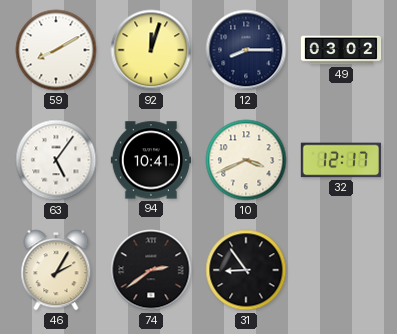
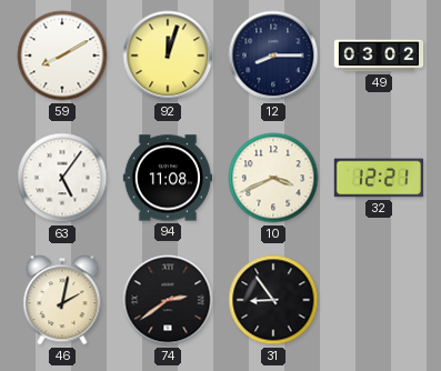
94: 10:41 -> 11:08 (167, 178)
32: 12:17 -> 12:21 (379, 178)
46: 2:05 -> 2:02 (62, 300)
